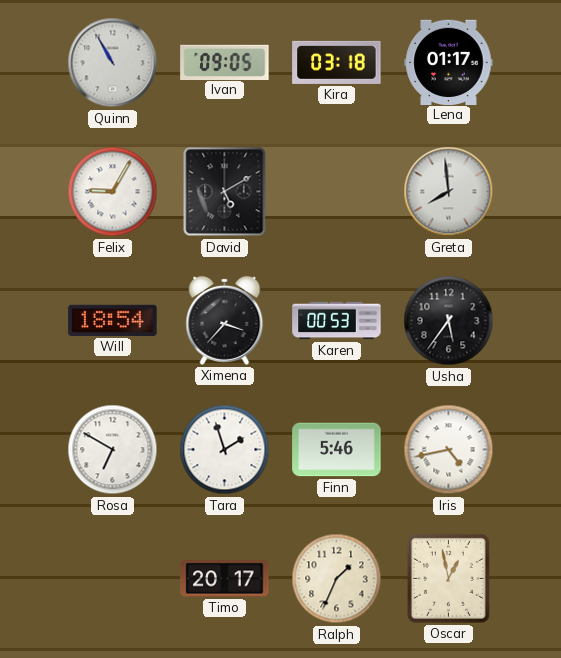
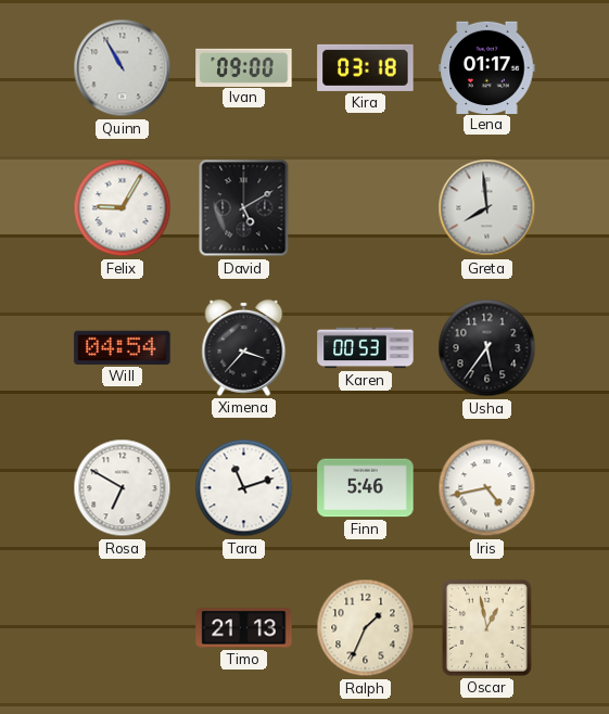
Ivan: 09:05 -> 09:00 (244, 67)
Will: 18:54 -> 04:54 (123, 347)
Tara: 1:57 -> 11:12 (244, 488)
Timo: 20:17 -> 21:13 (244, 628)
